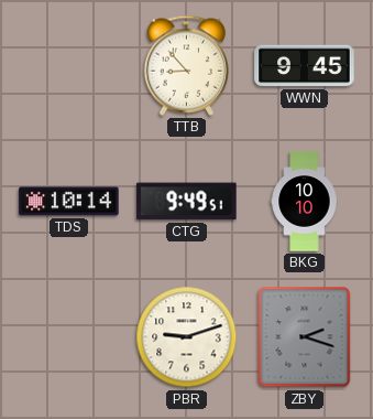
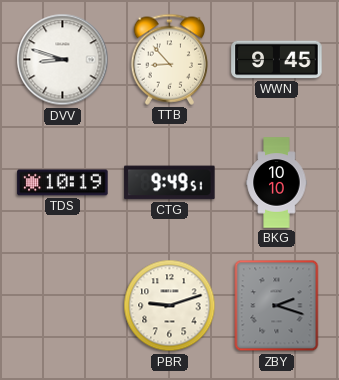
DVV: none -> 8:48 (63, 60)
TDS: 10:14 -> 10:19 (63, 183)
